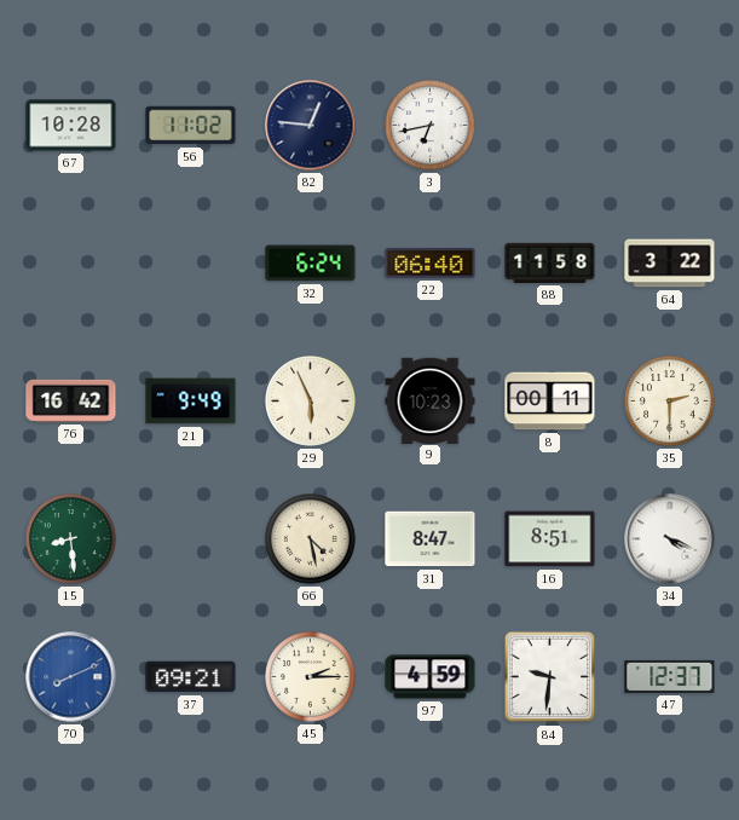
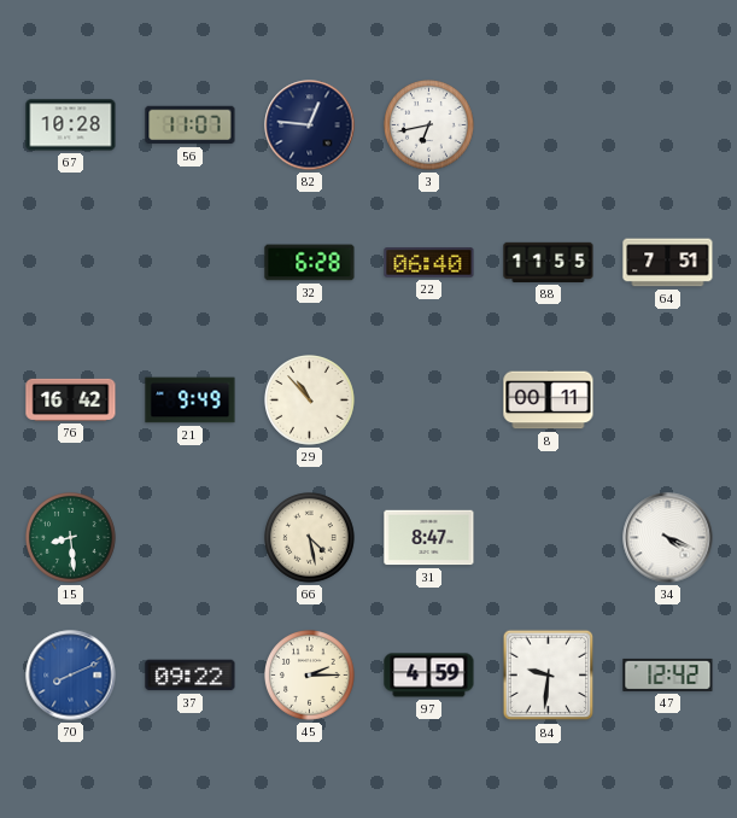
56: 11:02 -> 11:07 (191, 125)
32: 6:24 -> 6:28 (310, 263)
88: 11:58 -> 11:55 (549, 262)
64: 3:22 -> 7:51 (668, 263)
29: 5:56 -> 10:53 (310, 401)
9: 10:23 -> none (431, 400)
35: 2:30 -> none (670, 402)
16: 8:51 -> none (550, 539)
37: 09:21 -> 09:22 (191, 676)
47: 12:37 -> 12:42 (668, 674)
